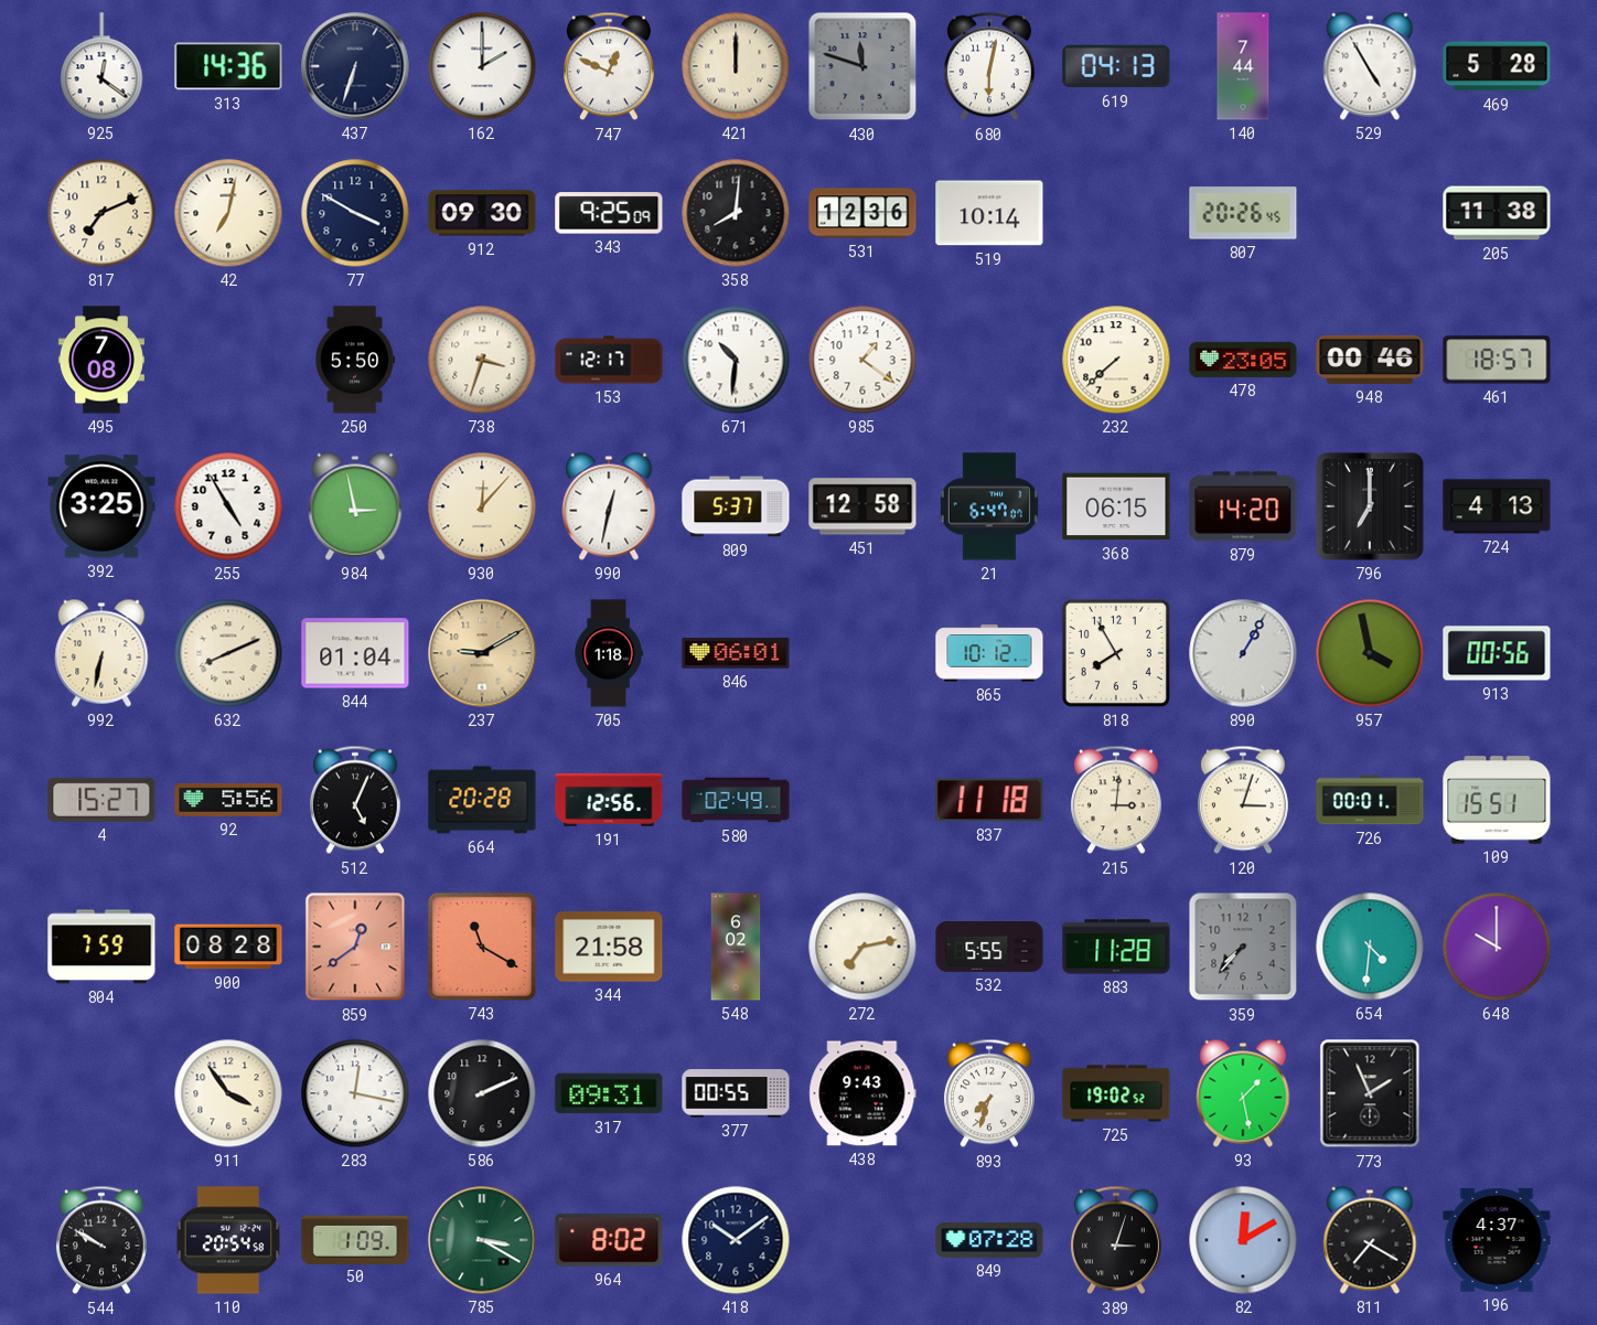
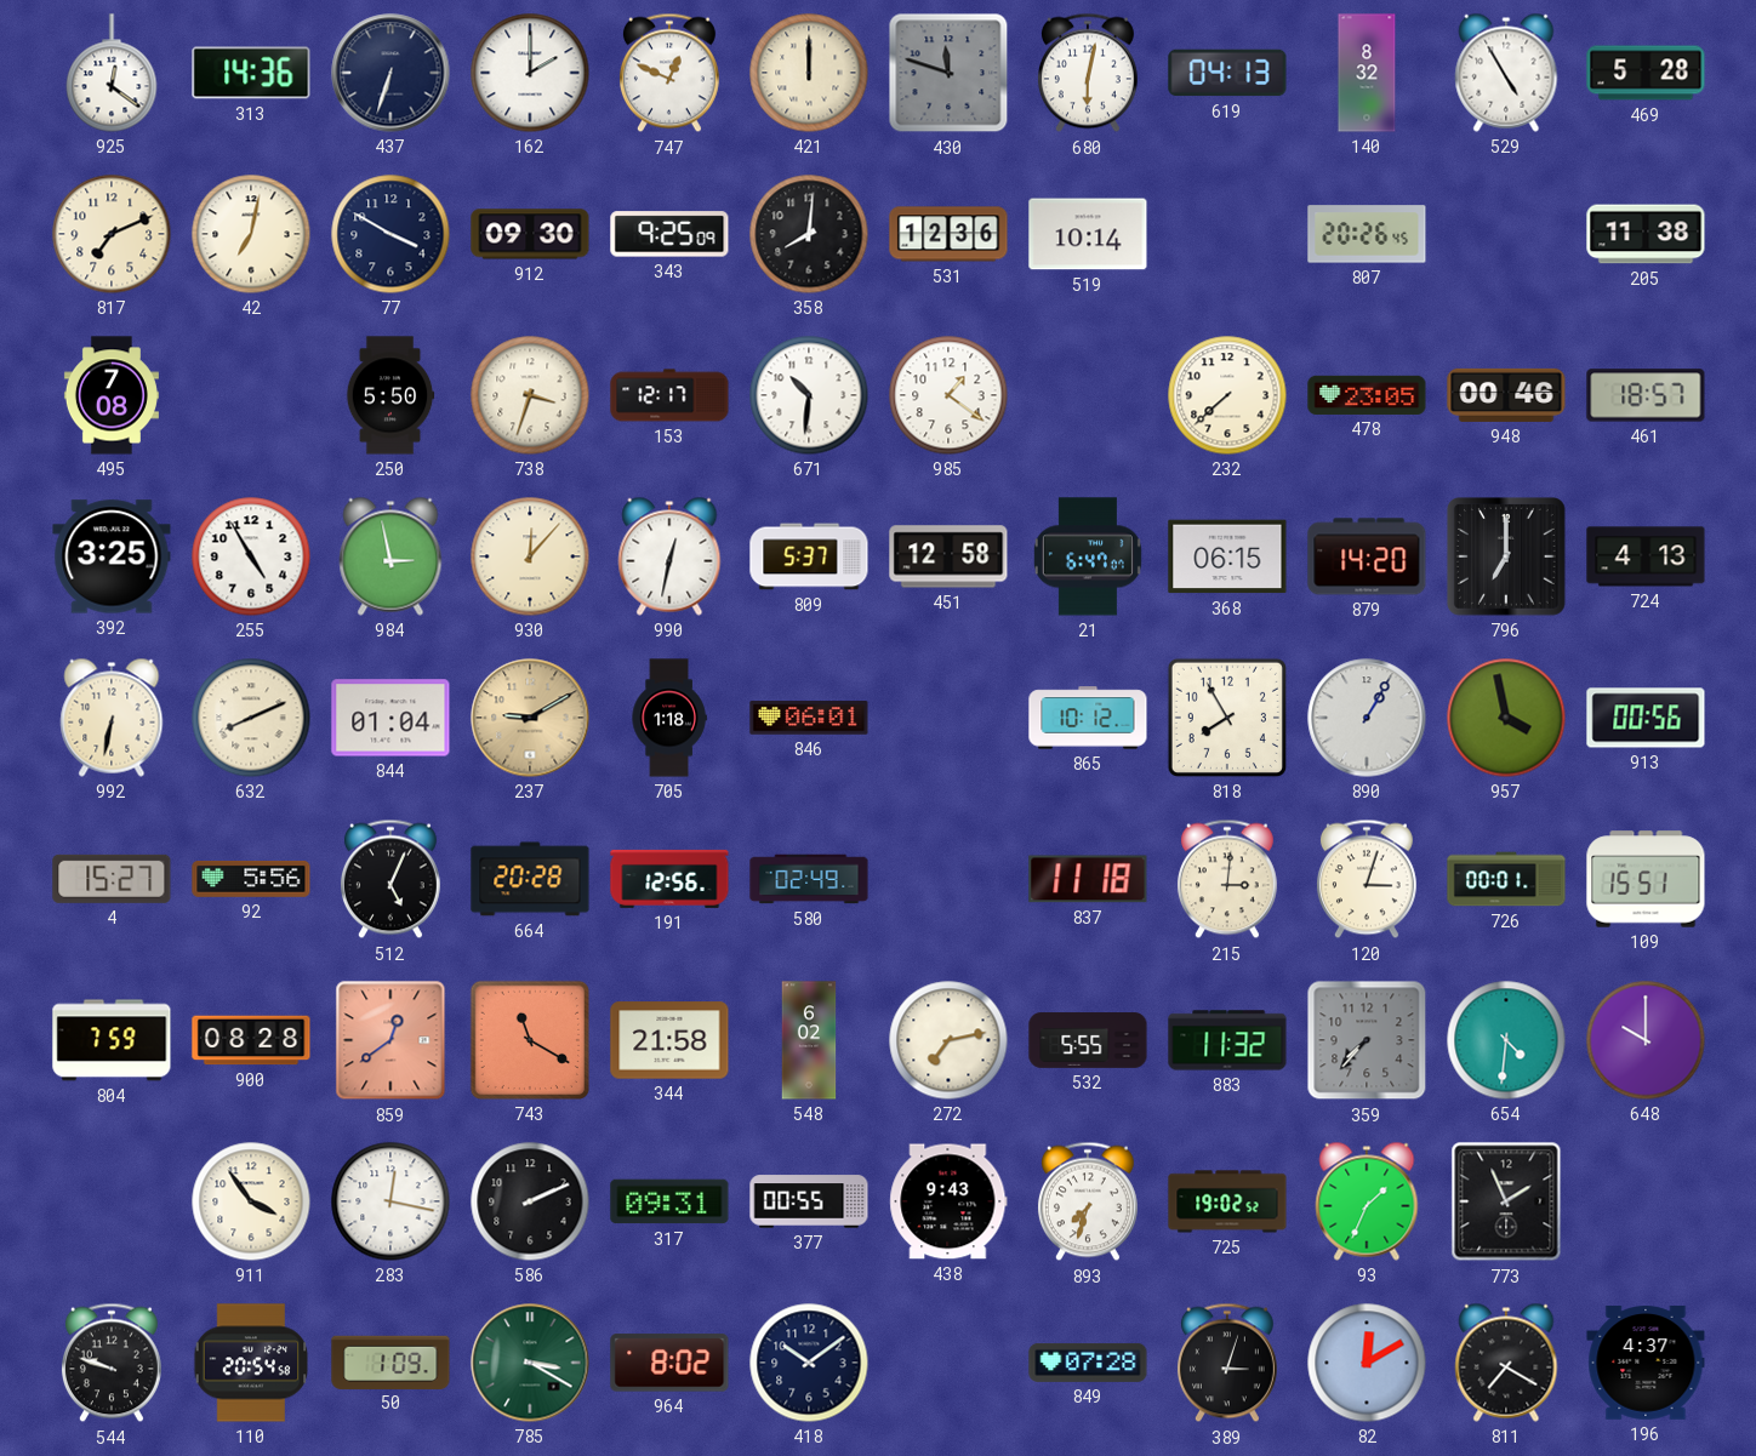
140: 7:44 -> 8:32 (1367, 73)
883: 11:28 -> 11:32 (1227, 1040)
93: 1:28 -> 1:34 (1367, 1201)
544: 9:50 -> 9:48 (112, 1363)
